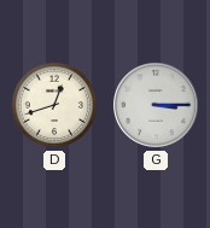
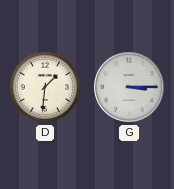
D: 12:42 -> 1:31 (45, 87)
